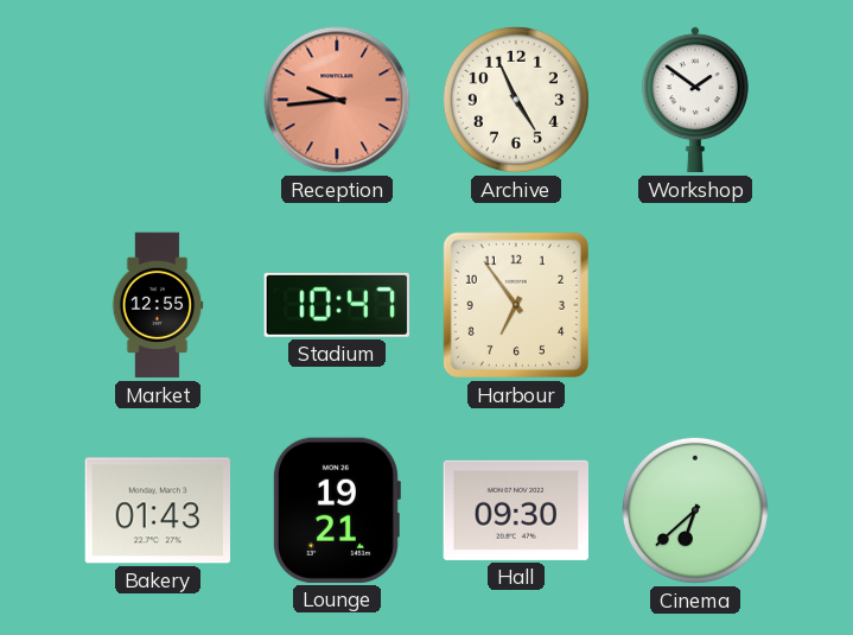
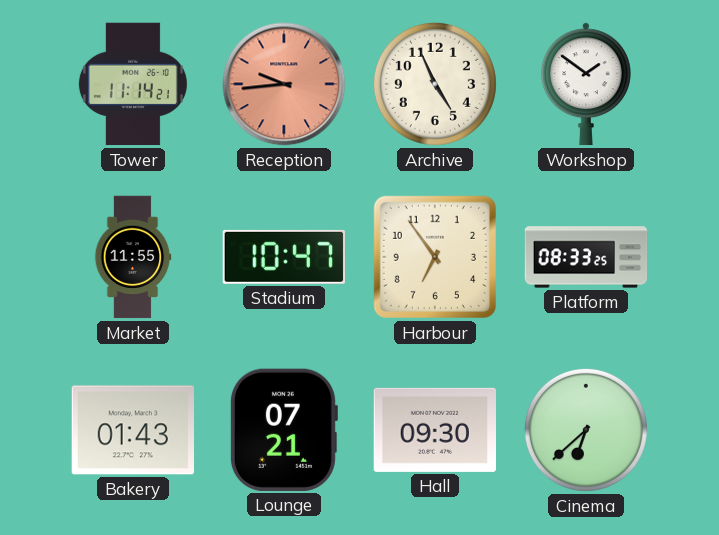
Tower: none -> 11:14 (133, 84)
Market: 12:55 -> 11:55 (133, 257)
Platform: none -> 08:33 (586, 257)
Lounge: 19:21 -> 07:21 (283, 430)
